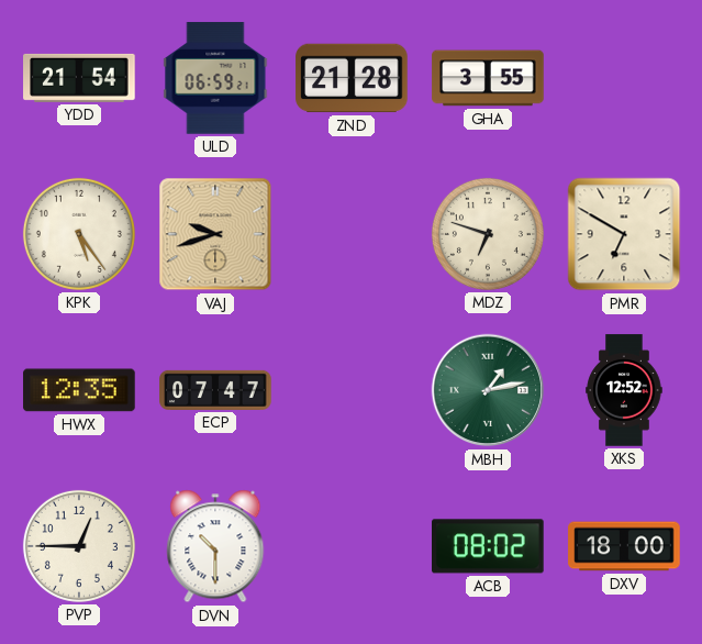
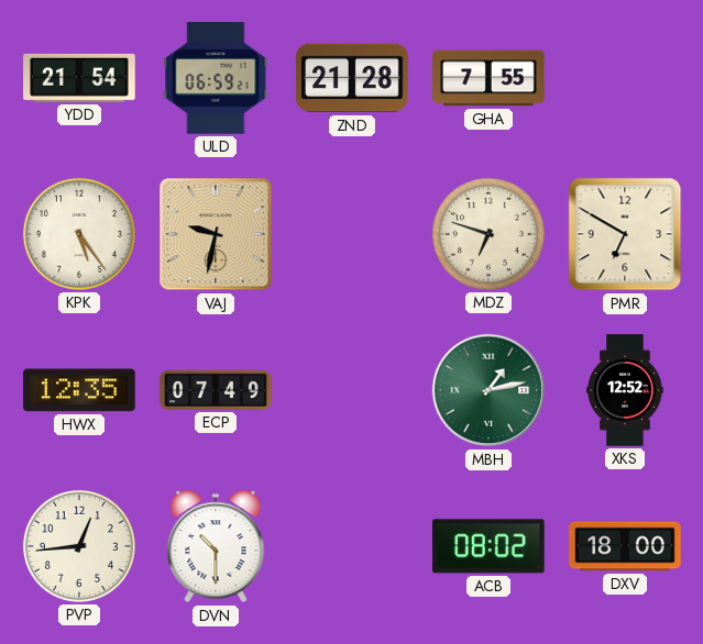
GHA: 3:55 -> 7:55 (488, 78)
VAJ: 9:42 -> 9:32 (216, 234)
ECP: 07:47 -> 07:49 (216, 390)
PVP: 12:45 -> 12:44 (79, 546)
